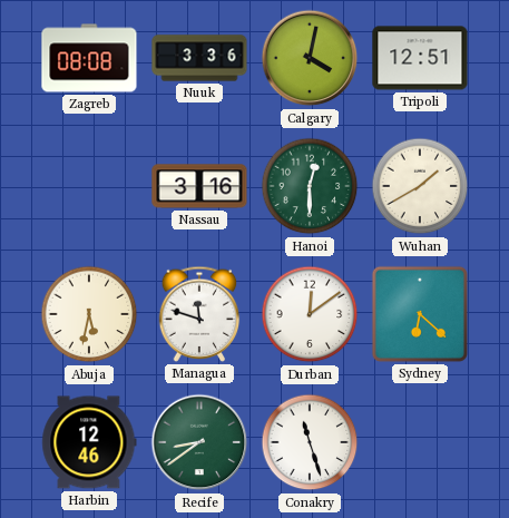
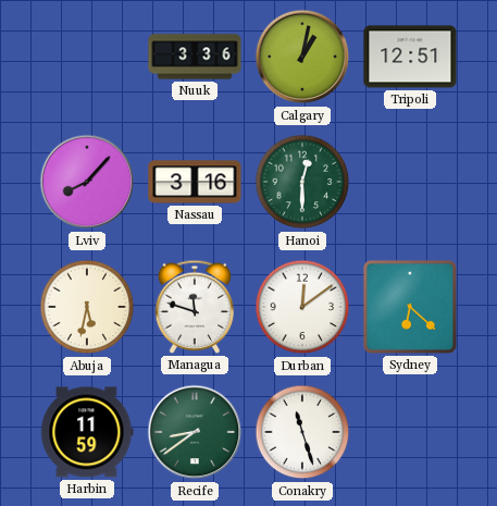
Zagreb: 08:08 -> none (89, 58)
Calgary: 4:02 -> 1:02 (302, 57)
Lviv: none -> 8:07 (87, 182)
Wuhan: 1:40 -> none (420, 186)
Harbin: 12:46 -> 11:59 (87, 432)
